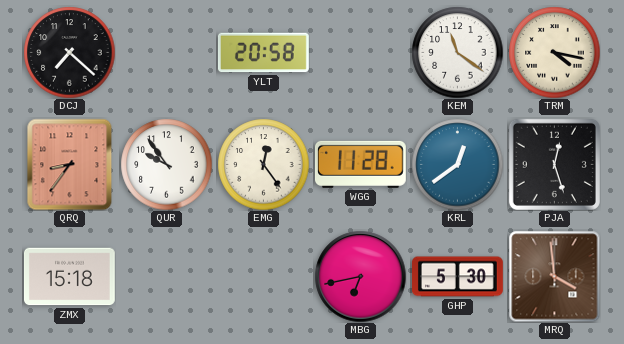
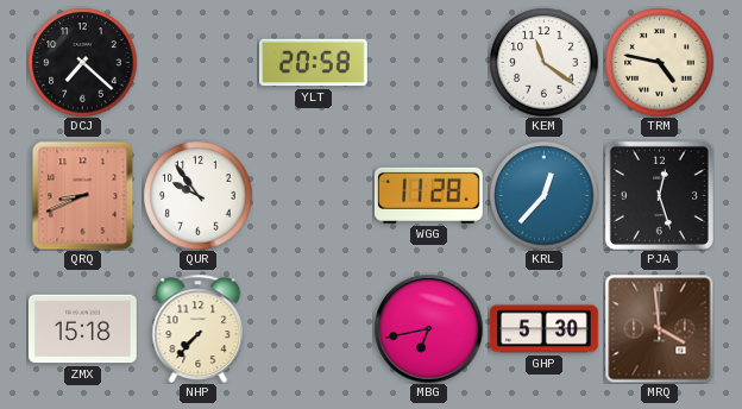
TRM: 4:17 -> 4:47 (659, 62)
QRQ: 8:36 -> 8:41 (83, 195)
EMG: 12:24 -> none (263, 164)
KRL: 12:39 -> 12:37 (543, 195)
NHP: none -> 7:37 (199, 328)
